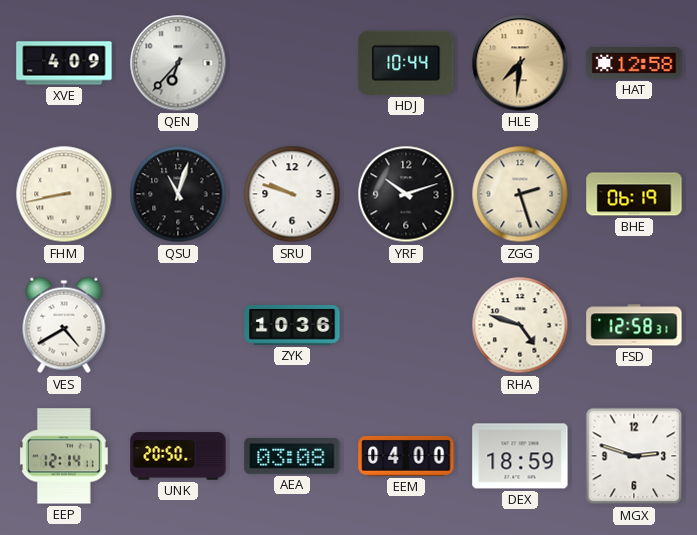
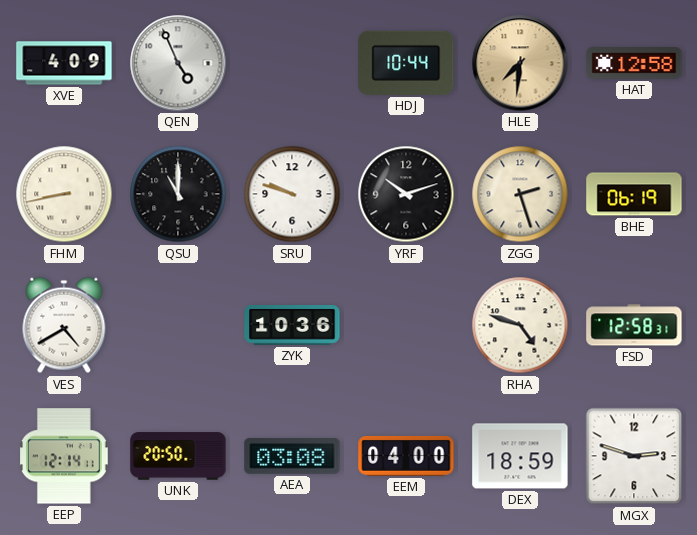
QEN: 6:37 -> 4:56 (178, 63)
QSU: 11:03 -> 11:00 (178, 194)
